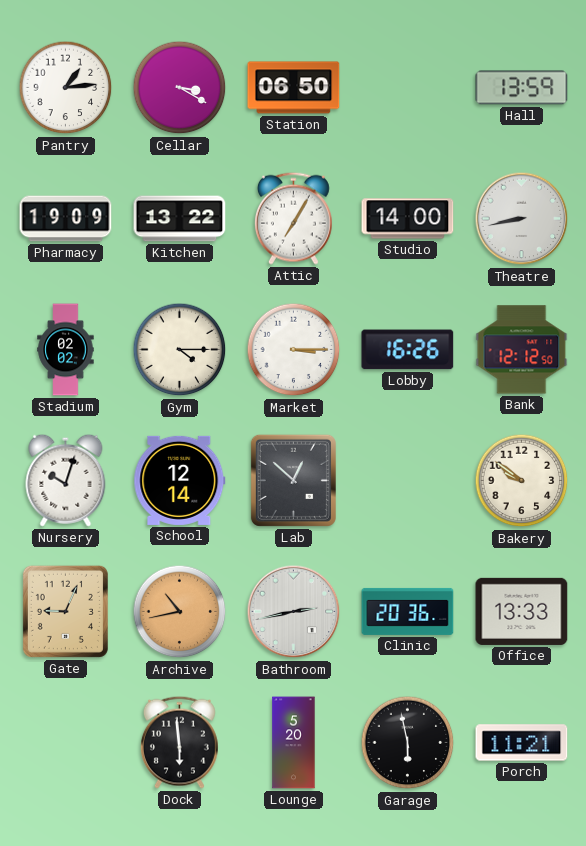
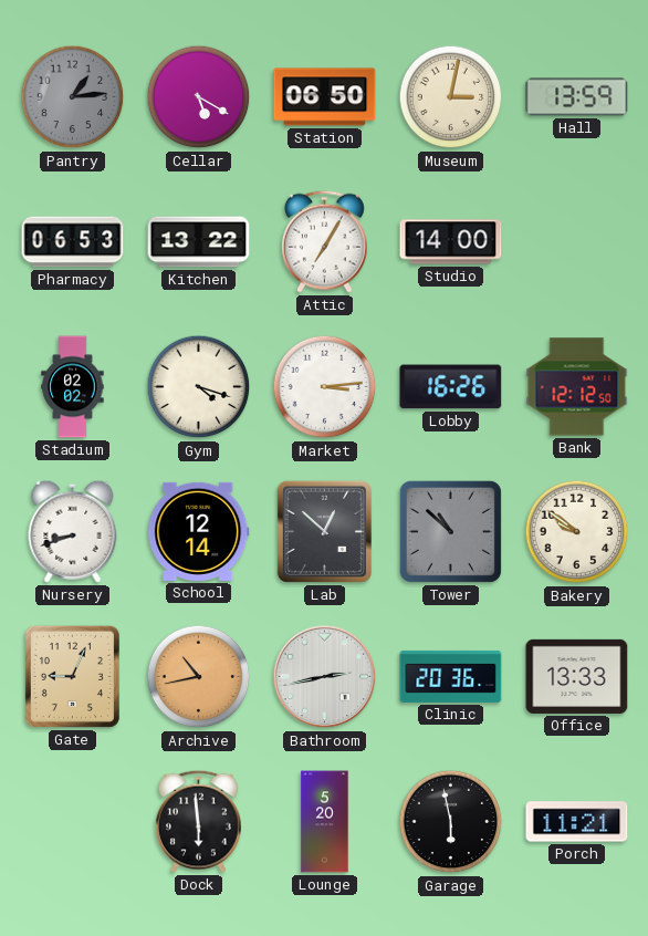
Pantry dial: white -> grey (73, 97)
Cellar: 3:20 -> 5:20 (199, 97)
Museum: none -> 3:02 (451, 97)
Pharmacy: 19:09 -> 06:53 (73, 242)
Theatre: 8:43 -> none (522, 219)
Gym: 4:15 -> 4:18 (199, 387)
Market: 3:15 -> 3:14 (325, 387)
Nursery: 10:03 -> 8:42 (73, 531)
Tower: none -> 10:52 (450, 531)
